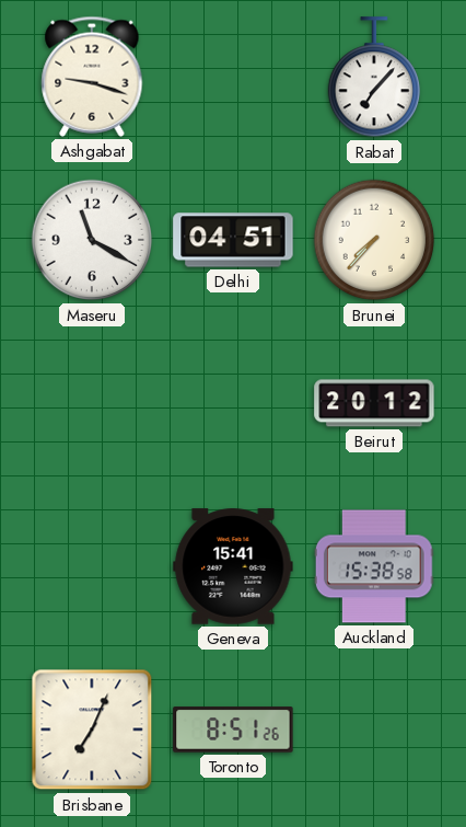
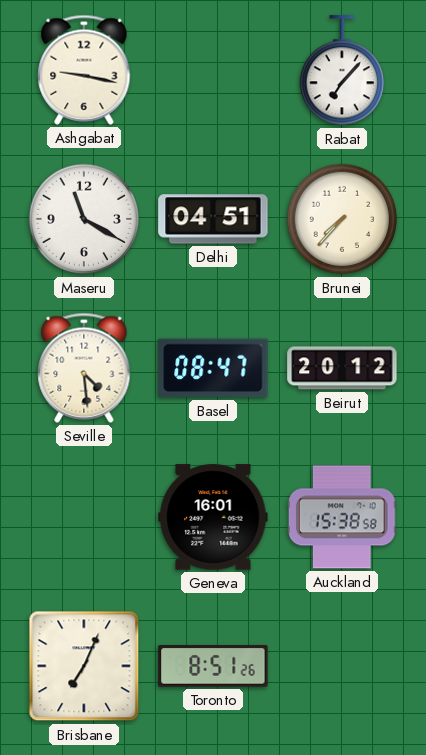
Ashgabat: 9:18 -> 9:17 (84, 70)
Seville: none -> 4:29 (84, 368)
Basel: none -> 08:47 (213, 368)
Geneva: 15:41 -> 16:01 (213, 517)
